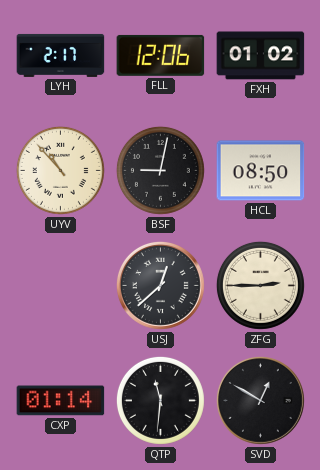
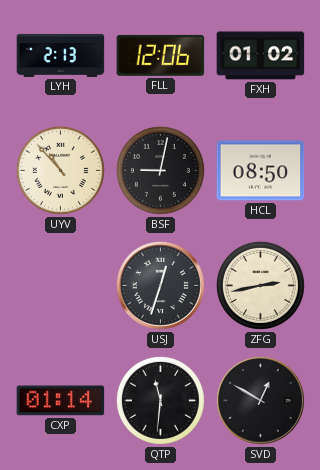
LYH: 2:17 -> 2:13 (61, 55)
USJ: 12:38 -> 12:33 (160, 285)
ZFG: 2:45 -> 2:43 (260, 285)
